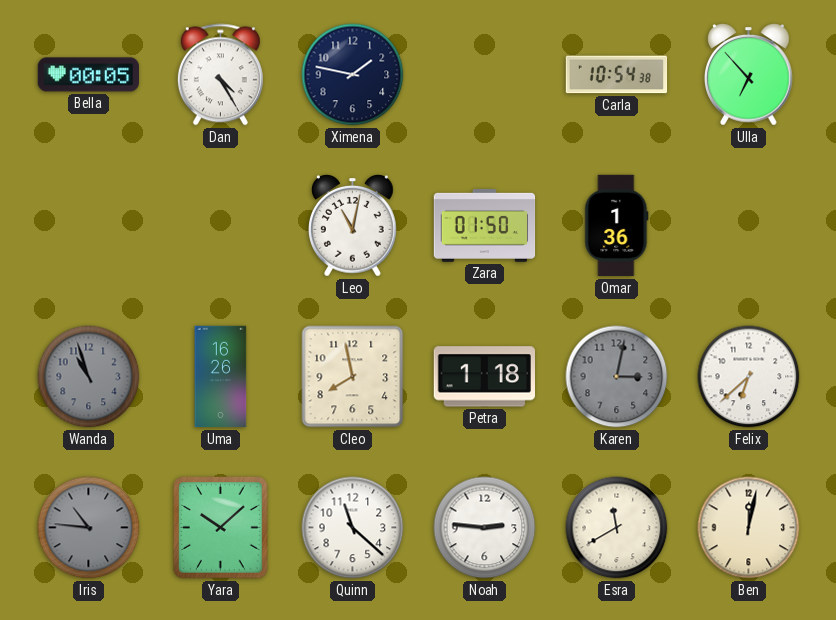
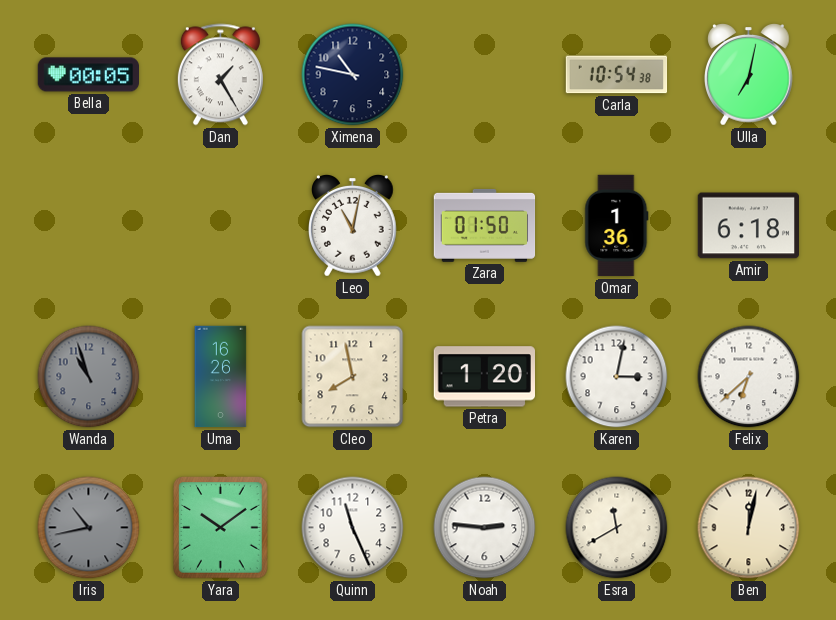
Dan: 4:25 -> 1:25 (220, 75)
Ximena: 1:47 -> 10:47 (353, 75)
Ulla: 6:53 -> 7:02 (749, 75)
Amir: none -> 6:18 (748, 226)
Petra: 1:18 -> 1:20 (484, 377)
Karen dial: grey -> white (617, 377)
Iris: 10:46 -> 10:43 (89, 528)
Yara: 10:08 -> 10:09 (221, 528)
Quinn: 11:22 -> 11:26 (353, 528)
